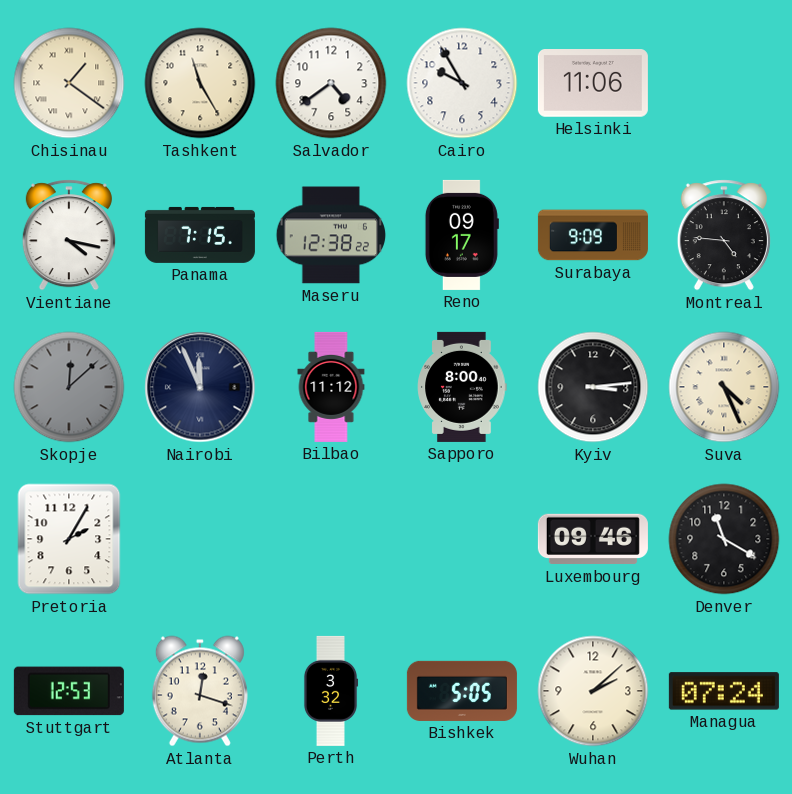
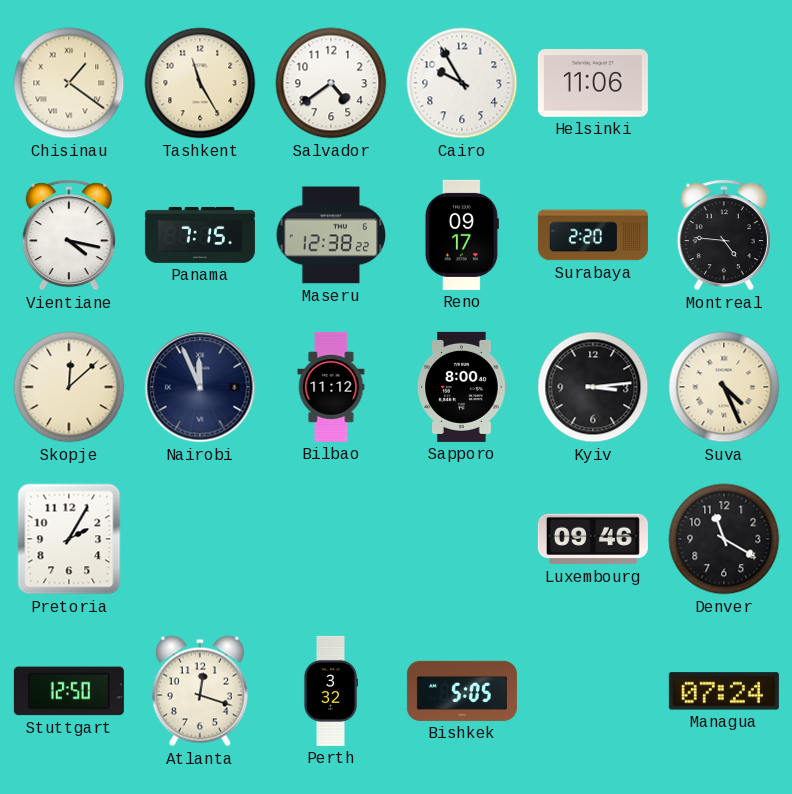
Surabaya: 9:09 -> 2:20 (593, 235)
Skopje dial: grey -> cream (69, 387)
Stuttgart: 12:53 -> 12:50 (69, 691)
Wuhan: 2:08 -> none (593, 691)
